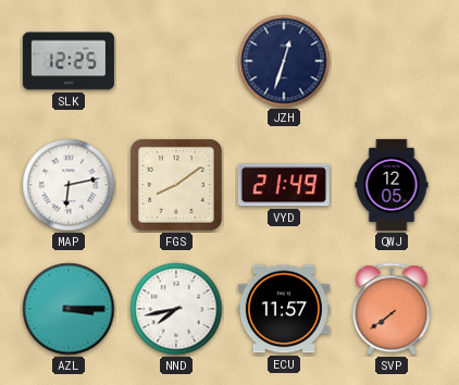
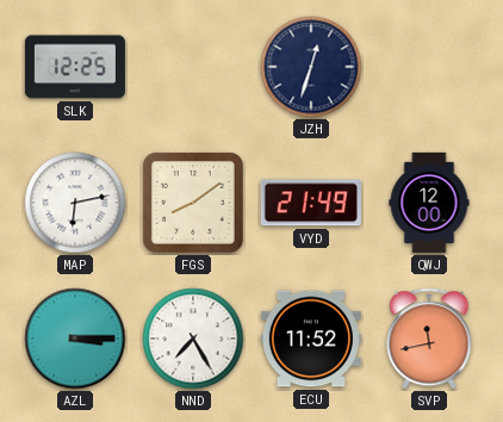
QWJ: 12:05 -> 12:00 (429, 203)
NND: 7:43 -> 7:25 (193, 339)
ECU: 11:57 -> 11:52 (311, 339)
SVP: 7:39 -> 11:43 (429, 339)
